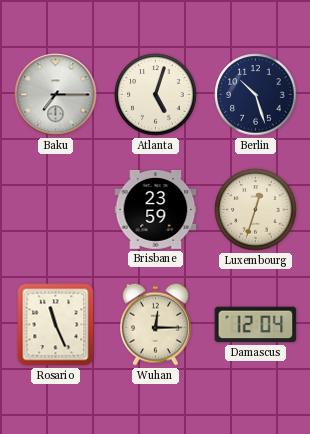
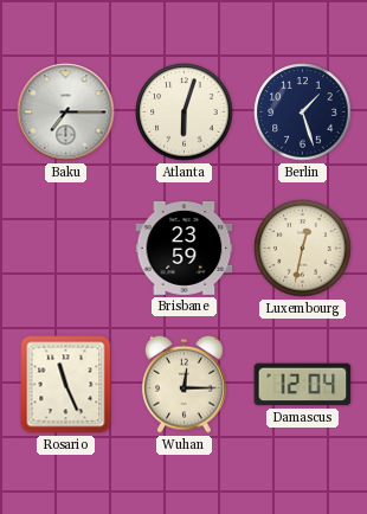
Atlanta: 5:03 -> 6:03 (185, 113)
Berlin: 10:27 -> 1:27 (303, 113)
Luxembourg: 12:33 -> 12:32 (303, 249)
